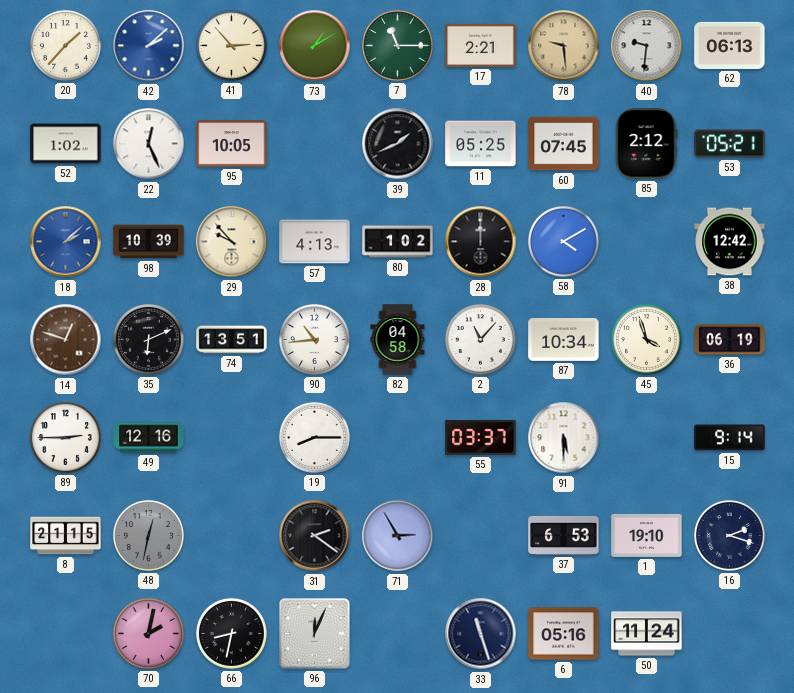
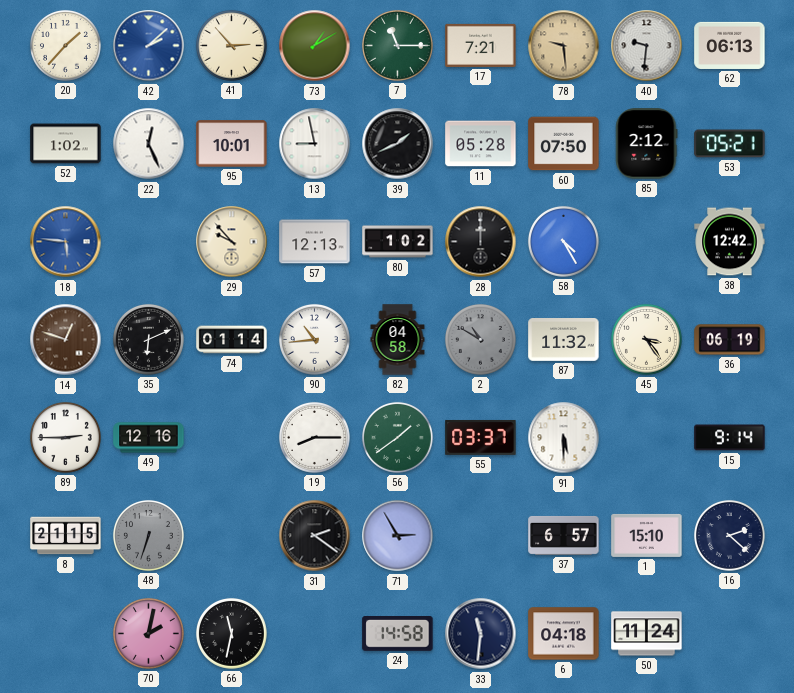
17: 2:21 -> 7:21 (481, 45)
95: 10:05 -> 10:01 (232, 144)
13: none -> 8:58 (315, 144)
11: 05:25 -> 05:28 (481, 144)
60: 07:45 -> 07:50 (564, 144)
18: 2:08 -> 5:46 (66, 242)
98: 10:39 -> none (149, 242)
57: 4:13 -> 12:13 (315, 242)
58: 4:10 -> 4:25 (563, 241)
74: 13:51 -> 01:14 (232, 340)
2: 11:07 -> 10:50 (480, 339)
2 dial: white -> grey (480, 339)
87: 10:34 -> 11:32 (564, 340)
45: 3:57 -> 3:24 (646, 339)
56: none -> 1:39 (397, 437)
48: 12:32 -> 6:33 (148, 535)
37: 6:53 -> 6:57 (564, 535)
1: 19:10 -> 15:10 (647, 535)
16: 2:18 -> 2:22 (729, 535)
66: 8:32 -> 11:32 (231, 633)
96: 12:04 -> none (315, 634)
24: none -> 14:58 (398, 634)
33: 11:27 -> 11:31 (481, 634)
6: 05:16 -> 04:18 (564, 634)
